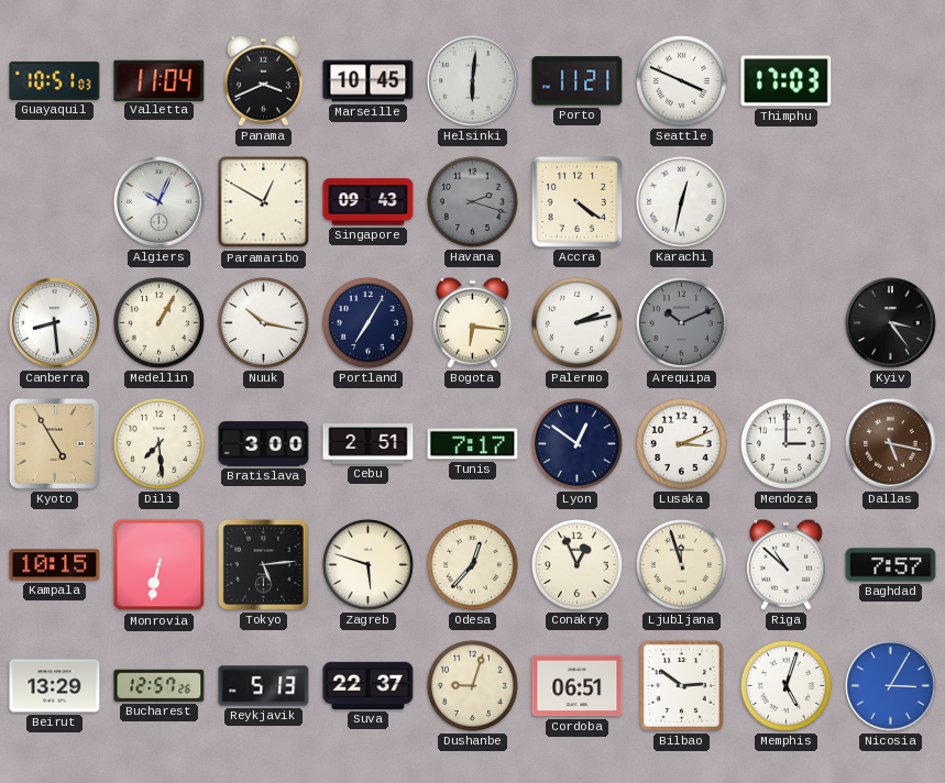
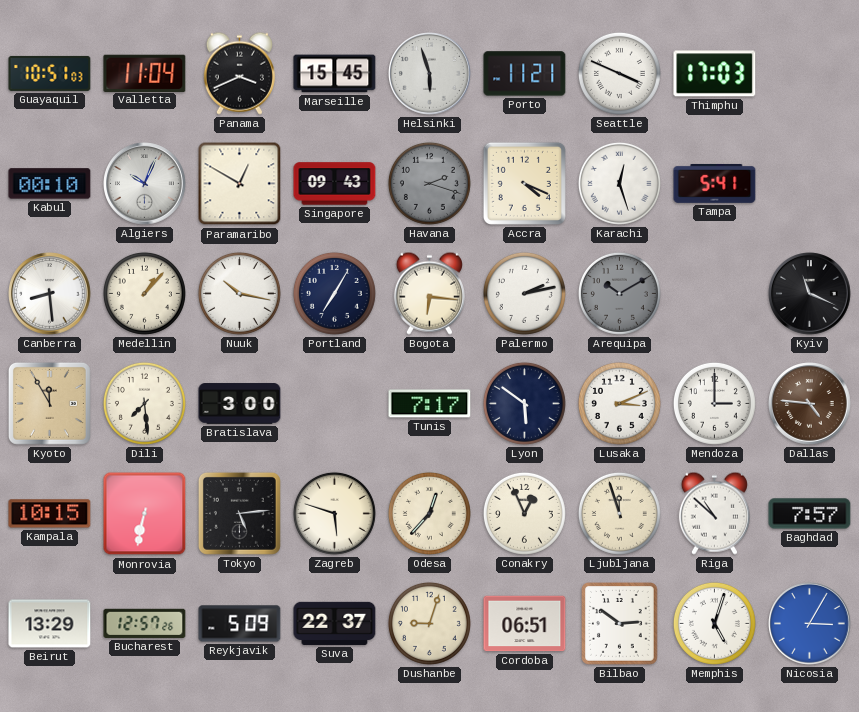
Marseille: 10:45 -> 15:45 (335, 74)
Helsinki: 6:01 -> 5:57 (430, 74)
Kabul: none -> 00:10 (50, 184)
Accra: 4:21 -> 4:19 (524, 183)
Karachi: 12:32 -> 12:27 (619, 183)
Tampa: none -> 5:41 (715, 183)
Medellin: 1:05 -> 1:07 (144, 293)
Arequipa: 10:11 -> 10:10 (619, 293)
Kyiv: 3:24 -> 11:19 (810, 294)
Kyoto: 4:55 -> 11:55 (49, 403)
Cebu: 2:51 -> none (369, 444)
Lyon: 12:51 -> 5:51 (524, 403)
Dallas: 5:17 -> 4:46 (810, 404)
Reykjavik: 5:13 -> 5:09 (240, 624)
